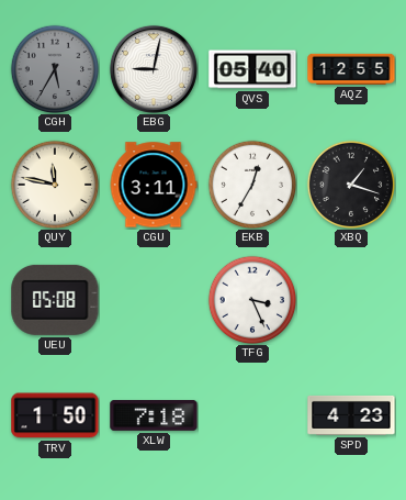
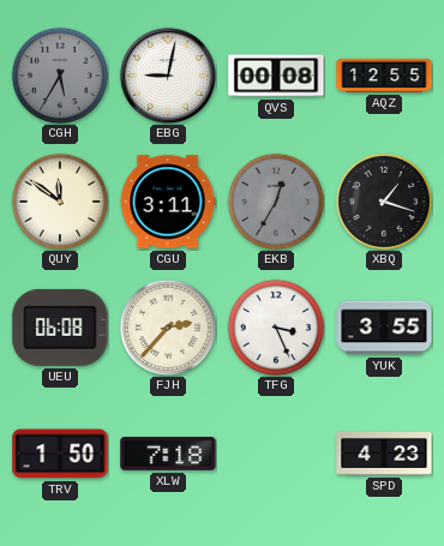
QVS: 05:40 -> 00:08 (276, 76)
QUY: 11:47 -> 11:51 (60, 202)
EKB dial: white -> grey (276, 202)
UEU: 05:08 -> 06:08 (60, 328)
FJH: none -> 2:37 (168, 328)
YUK: none -> 3:55 (384, 328)
